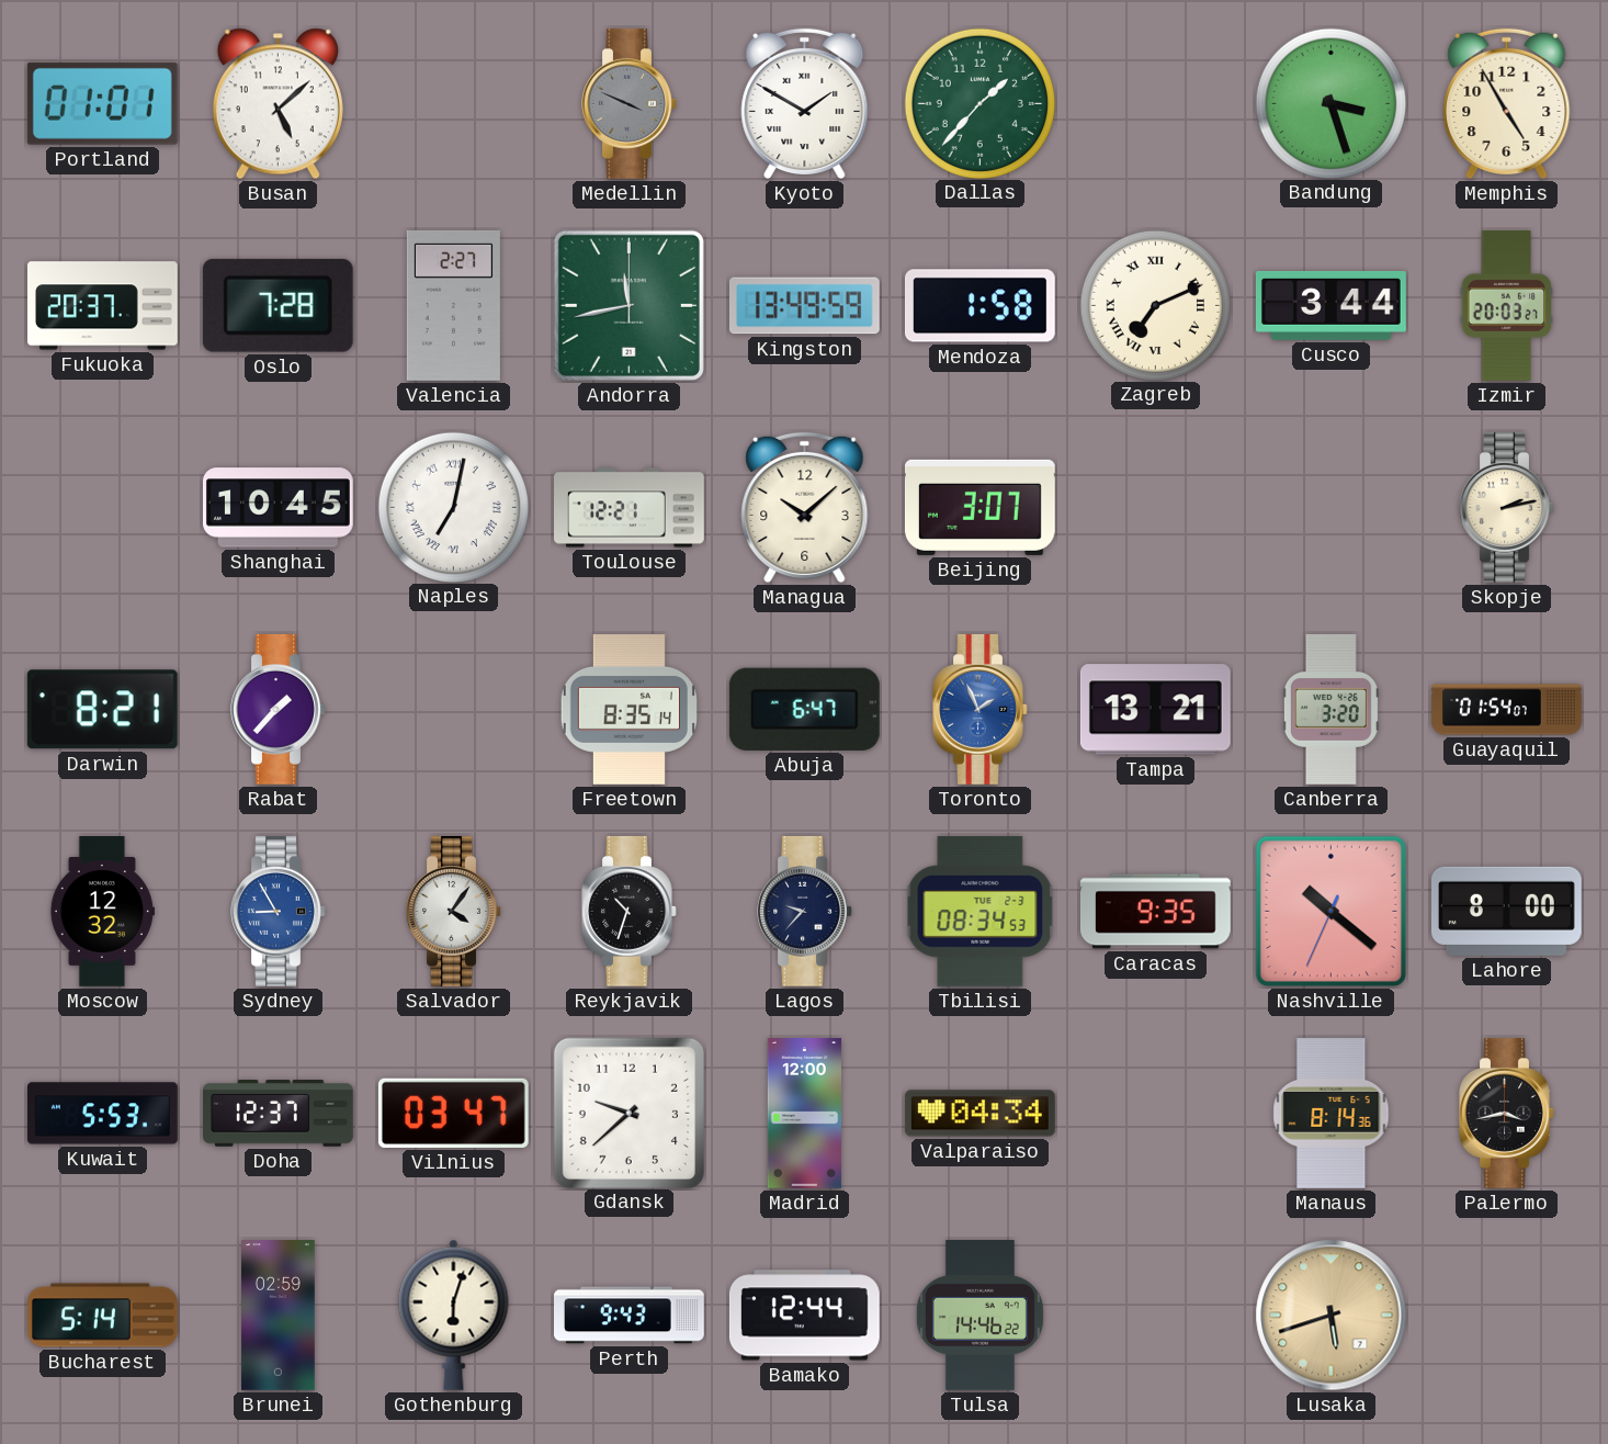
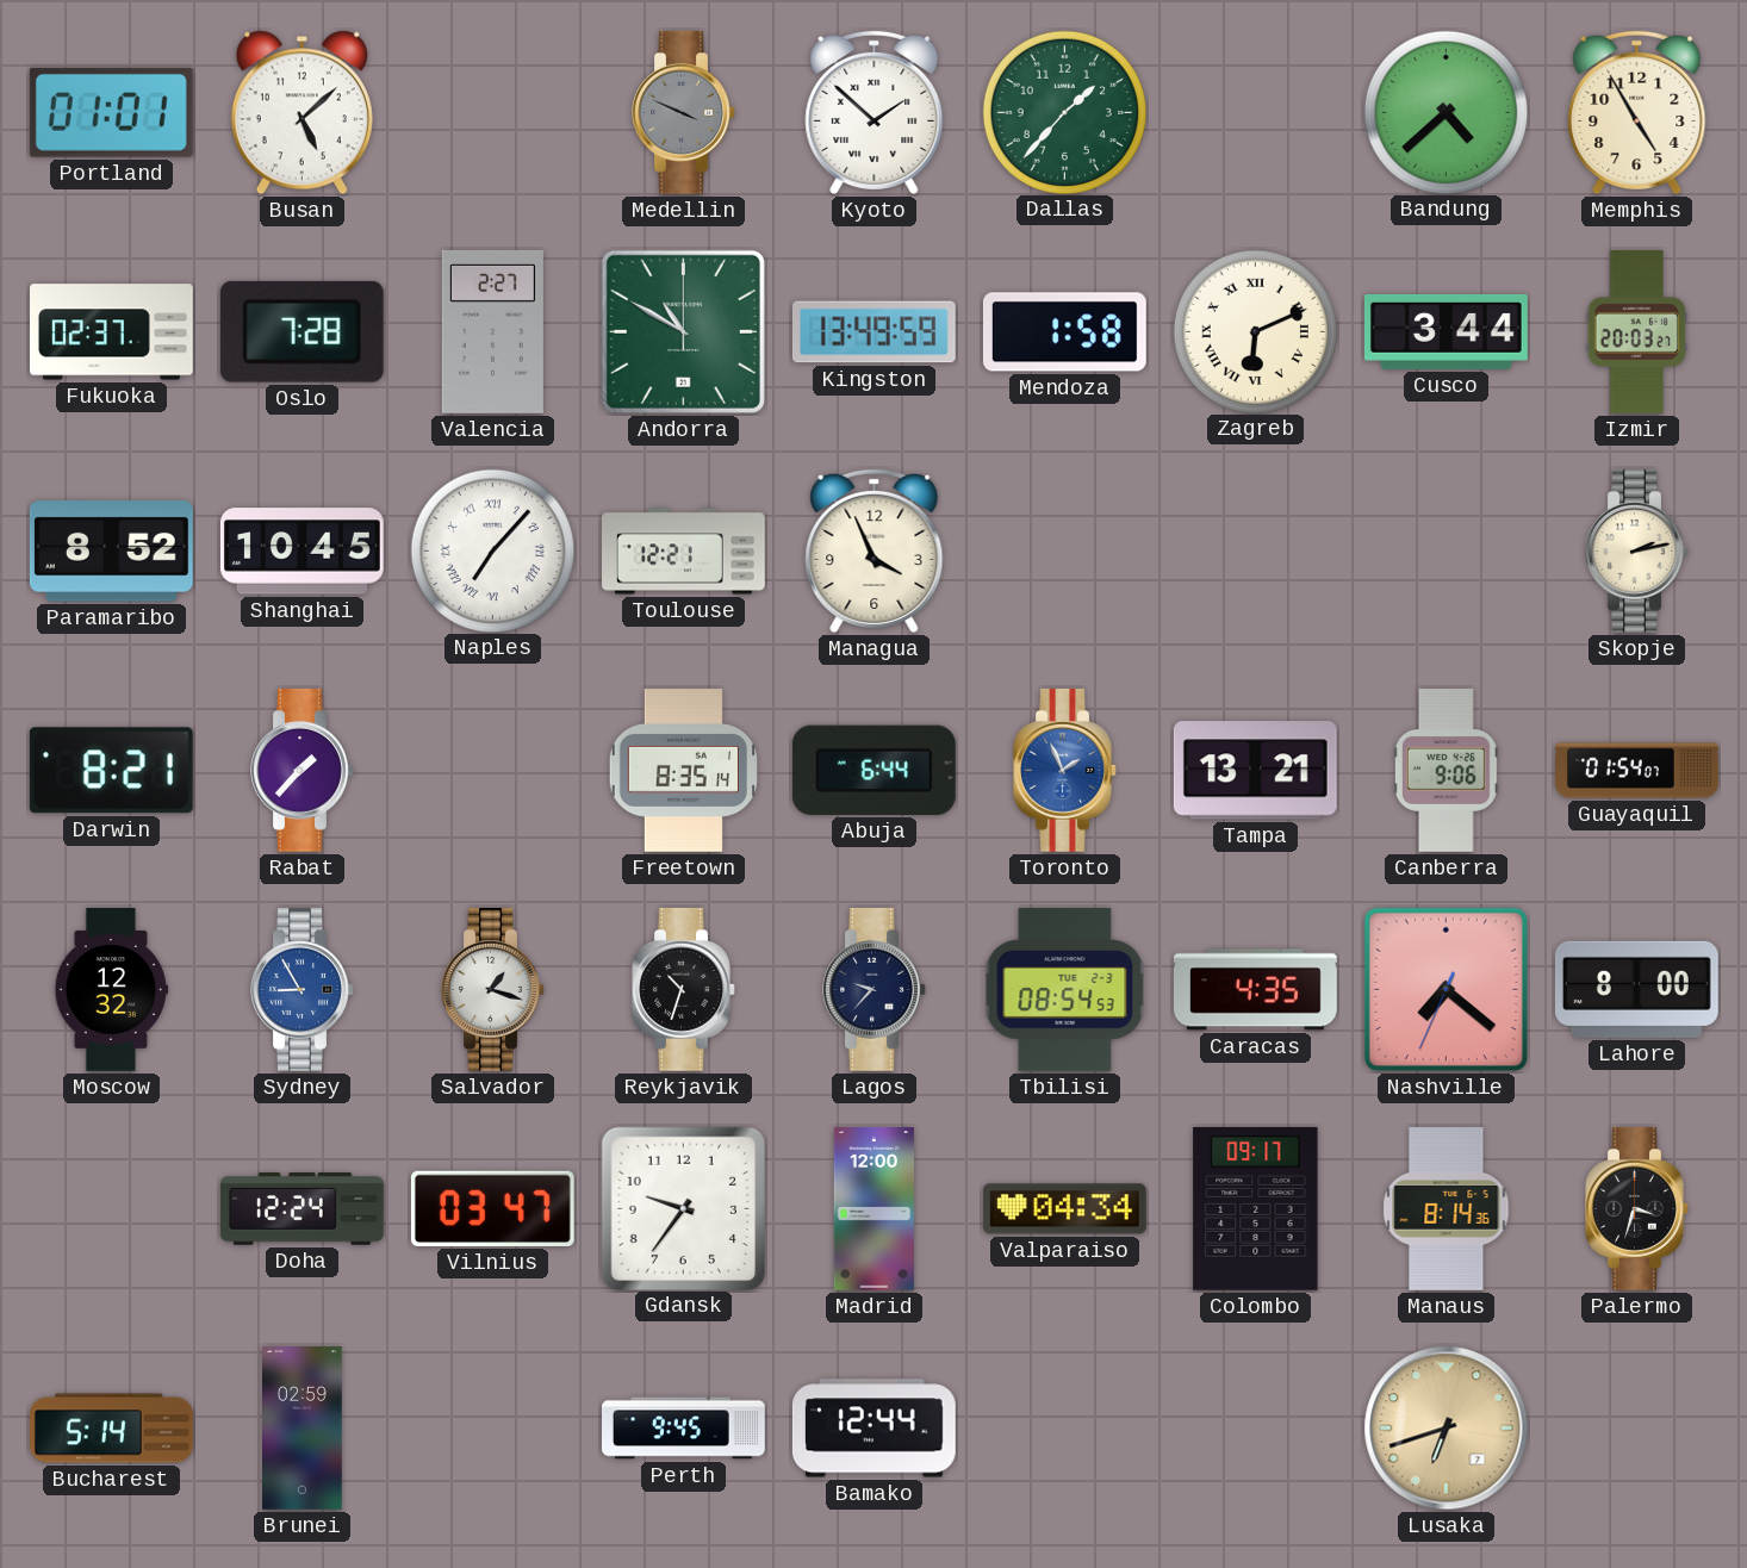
Kyoto: 1:50 -> 1:52 (875, 113)
Bandung: 3:27 -> 4:38 (1446, 112)
Fukuoka: 20:37 -> 02:37 (112, 332)
Andorra: 11:43 -> 10:50 (683, 331)
Zagreb: 7:11 -> 6:11 (1255, 331)
Paramaribo: none -> 8:52 (111, 552)
Naples: 7:02 -> 7:07 (492, 550)
Managua: 10:08 -> 3:56 (875, 552)
Beijing: 3:07 -> none (979, 507)
Abuja: 6:47 -> 6:44 (873, 770)
Canberra: 3:20 -> 9:06 (1446, 770)
Salvador: 4:06 -> 1:18 (493, 989)
Tbilisi: 08:34 -> 08:54 (1065, 989)
Caracas: 9:35 -> 4:35 (1255, 990)
Nashville: 10:21 -> 7:21 (1446, 989)
Kuwait: 5:53 -> none (103, 1114)
Doha: 12:37 -> 12:24 (301, 1209)
Gdansk: 9:38 -> 9:36 (683, 1208)
Colombo: none -> 09:17 (1256, 1208)
Palermo: 3:43 -> 3:33 (1637, 1208)
Gothenburg: 6:03 -> none (454, 1315)
Perth: 9:43 -> 9:45 (684, 1429)
Tulsa: 14:46 -> none (979, 1316)
Lusaka: 5:42 -> 6:42 (1447, 1429)
